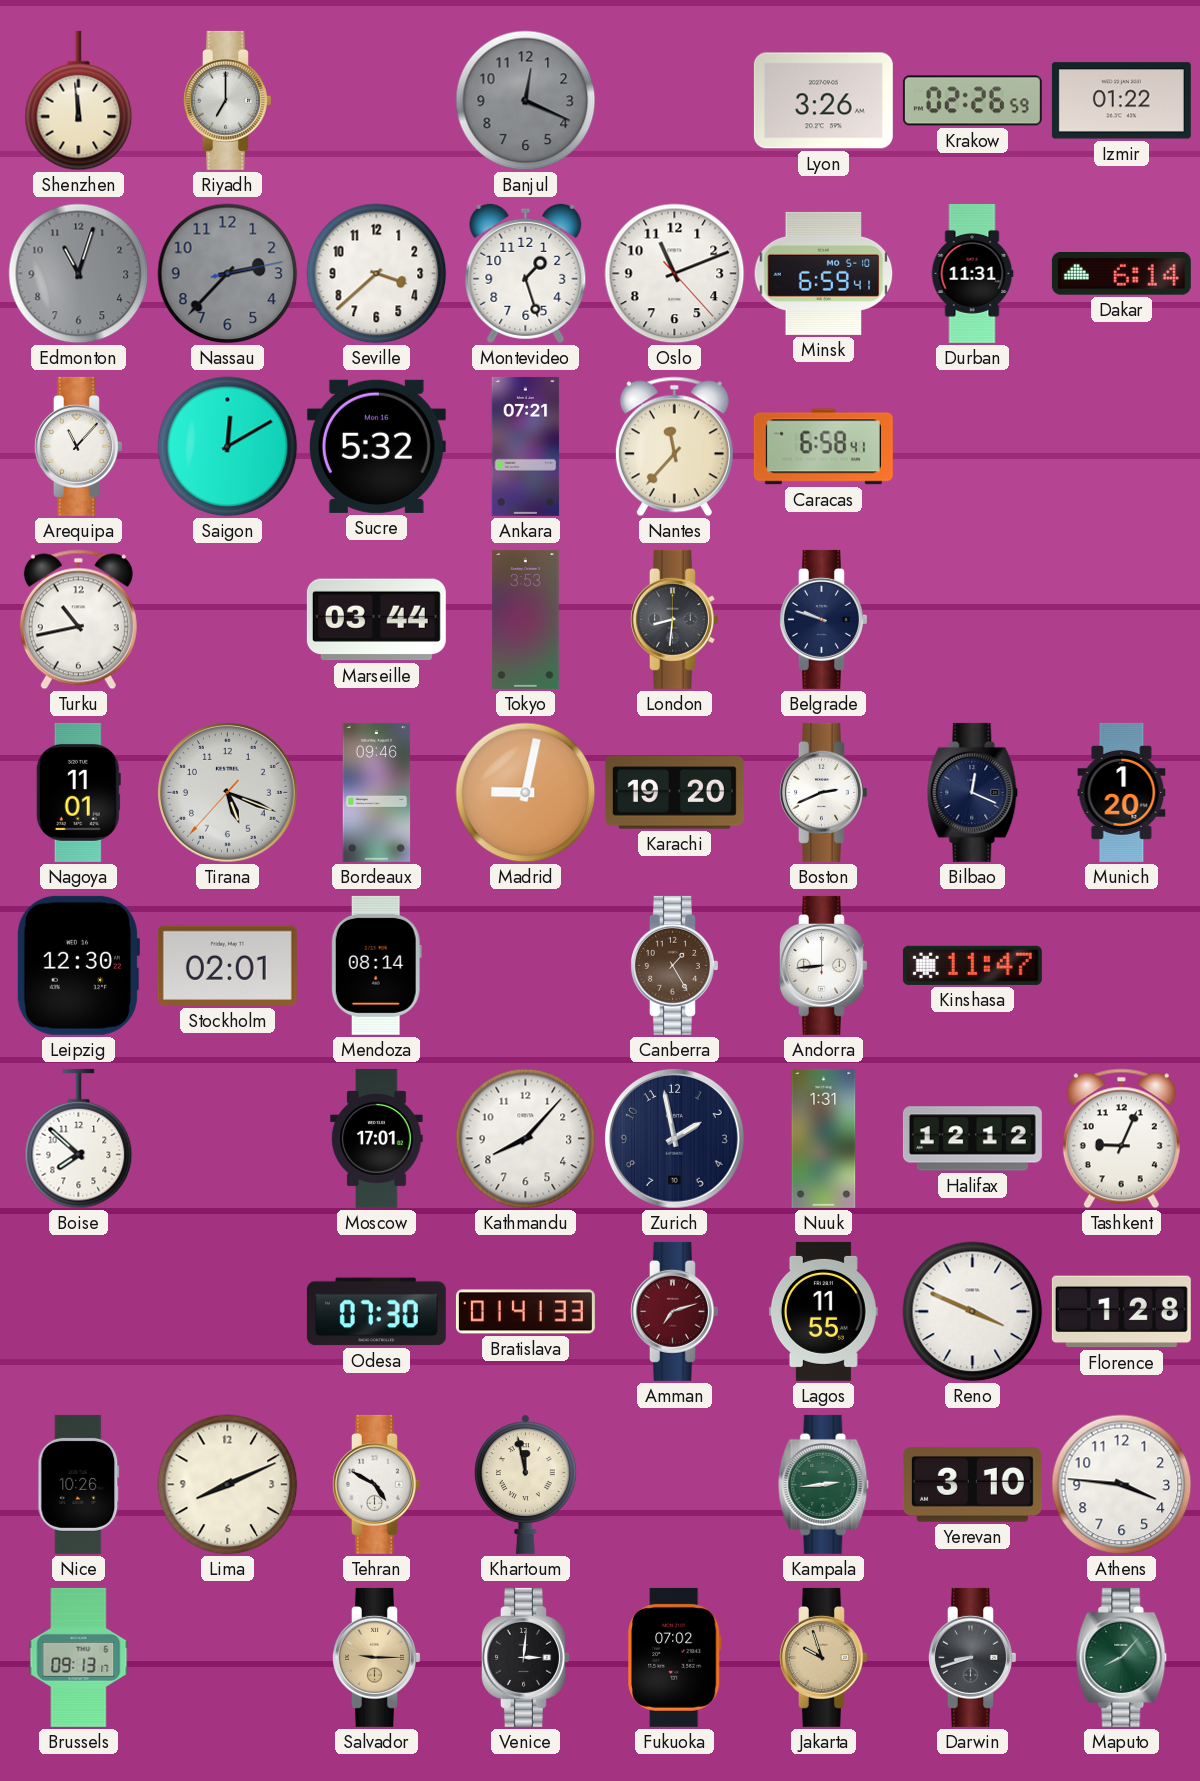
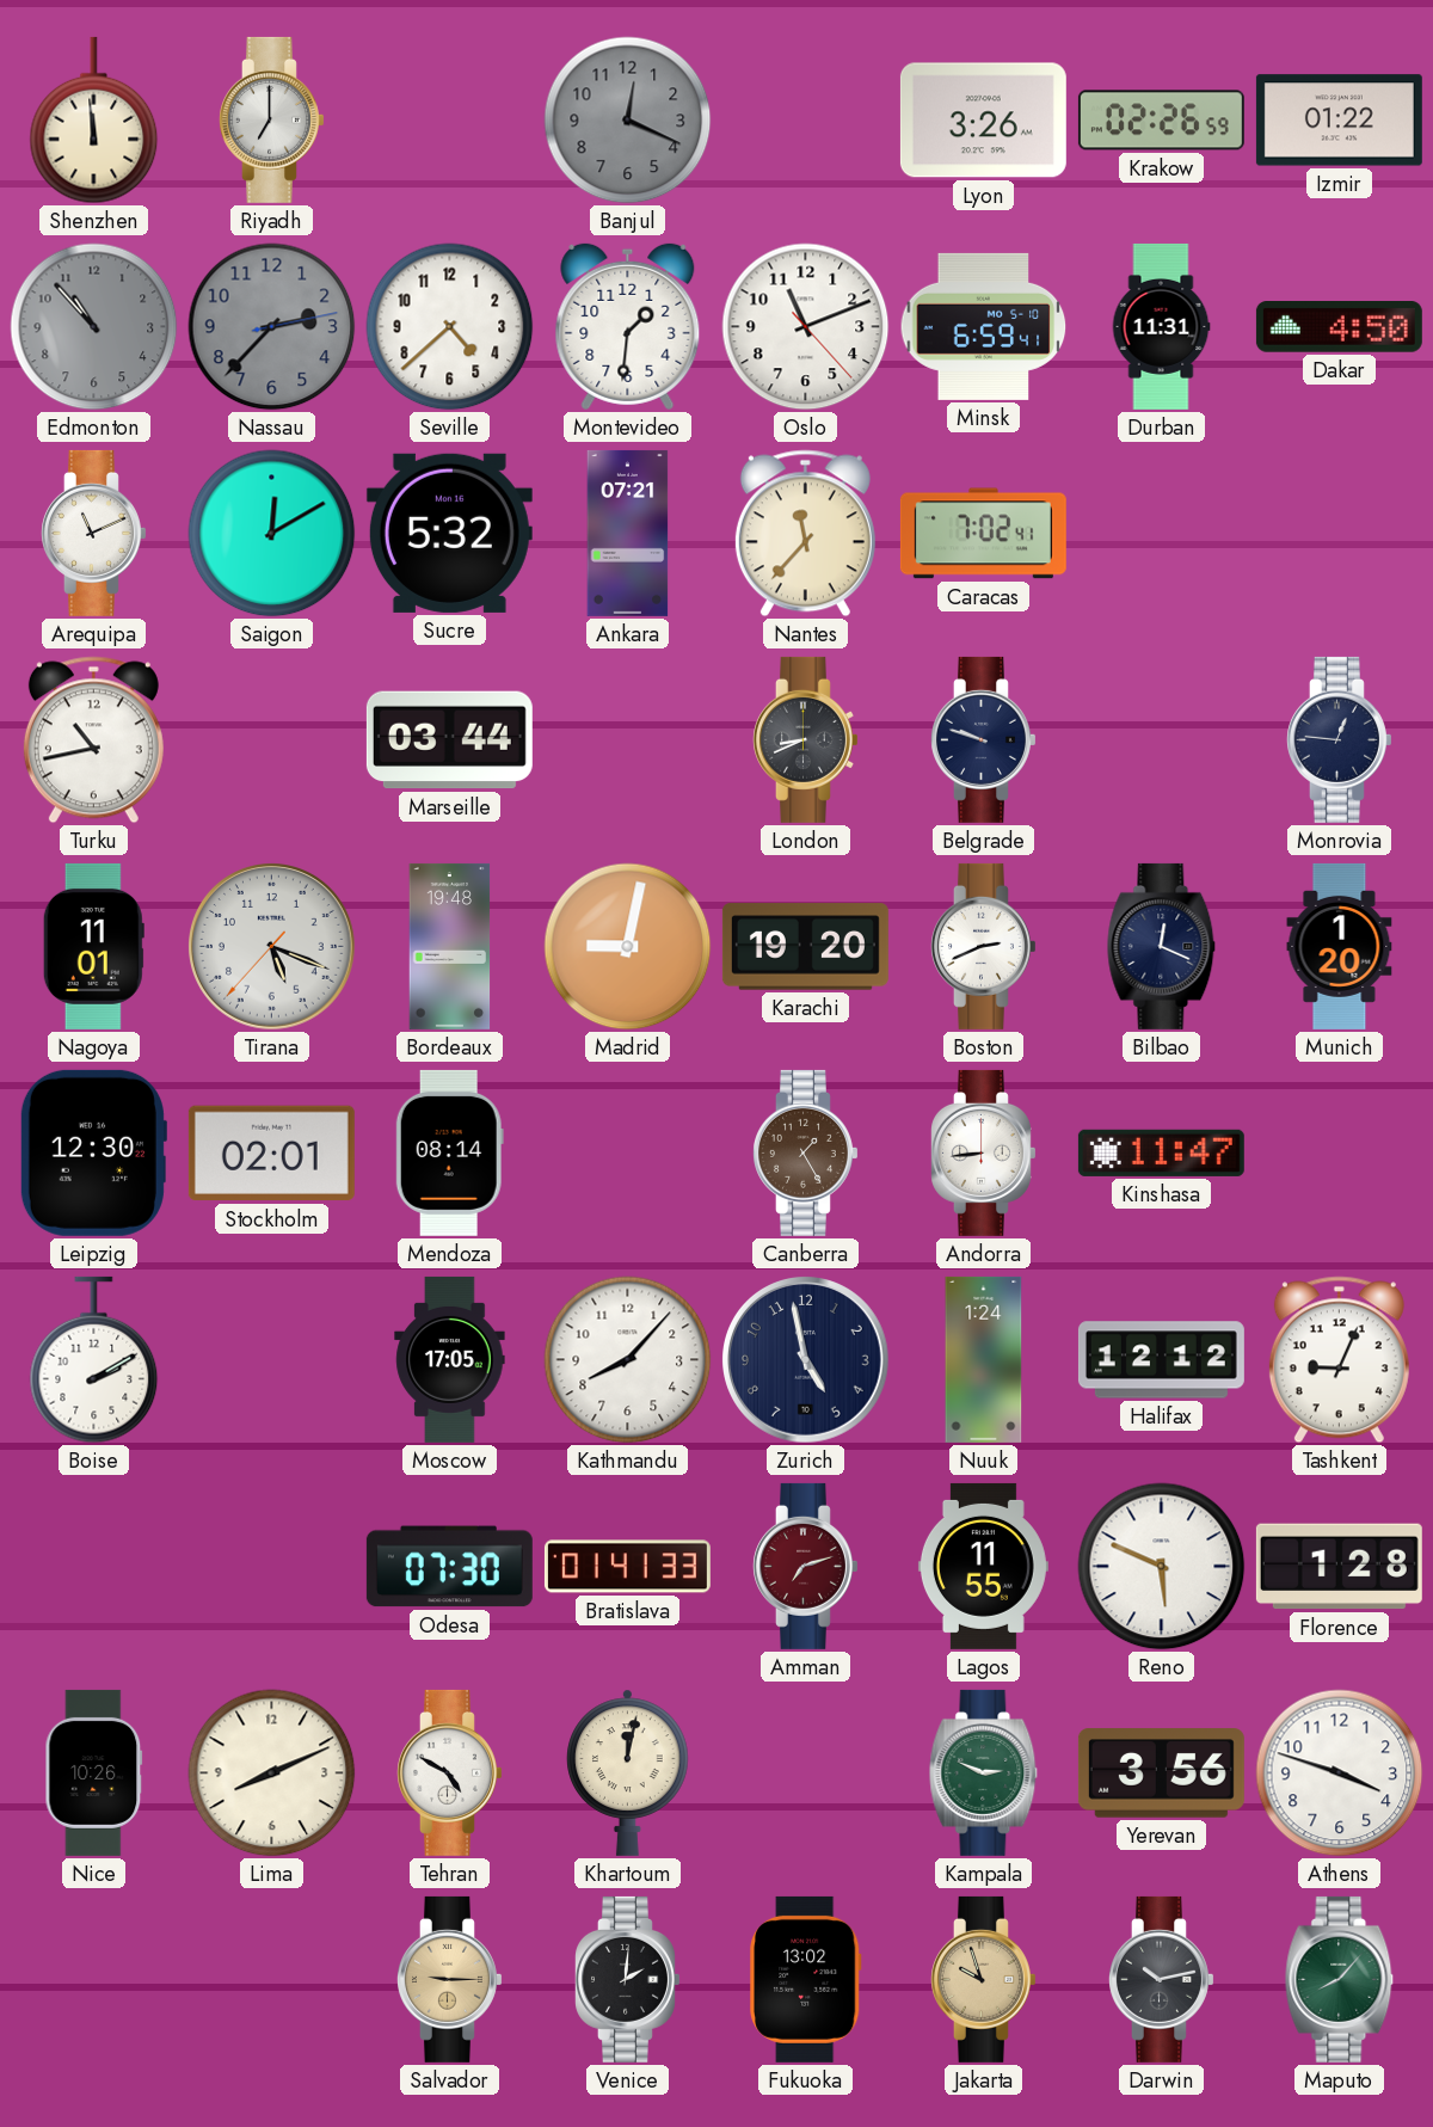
Edmonton: 11:03 -> 10:53 (94, 327)
Seville: 3:38 -> 4:38 (450, 327)
Montevideo: 1:27 -> 1:31 (628, 327)
Dakar: 6:14 -> 4:50 (1339, 327)
Arequipa: 11:07 -> 11:11 (94, 533)
Caracas: 6:58 -> 7:02 (983, 534)
Tokyo: 3:53 -> none (526, 619)
London: 8:31 -> 8:41 (806, 739)
Monrovia: none -> 12:46 (1340, 739)
Bordeaux: 09:46 -> 19:48 (450, 946)
Boise: 7:52 -> 2:10 (94, 1360)
Moscow: 17:01 -> 17:05 (450, 1359)
Zurich: 1:58 -> 4:58 (806, 1360)
Nuuk: 1:31 -> 1:24 (984, 1359)
Reno: 3:49 -> 5:49 (1162, 1567)
Khartoum: 11:58 -> 12:02 (628, 1772)
Kampala: 2:44 -> 2:49 (984, 1772)
Yerevan: 3:10 -> 3:56 (1161, 1773)
Athens: 3:46 -> 3:48 (1340, 1773)
Brussels: 09:13 -> none (79, 1657)
Venice: 3:01 -> 2:01 (628, 1979)
Fukuoka: 07:02 -> 13:02 (806, 1979)
Darwin: 8:42 -> 10:13 (1162, 1979)
